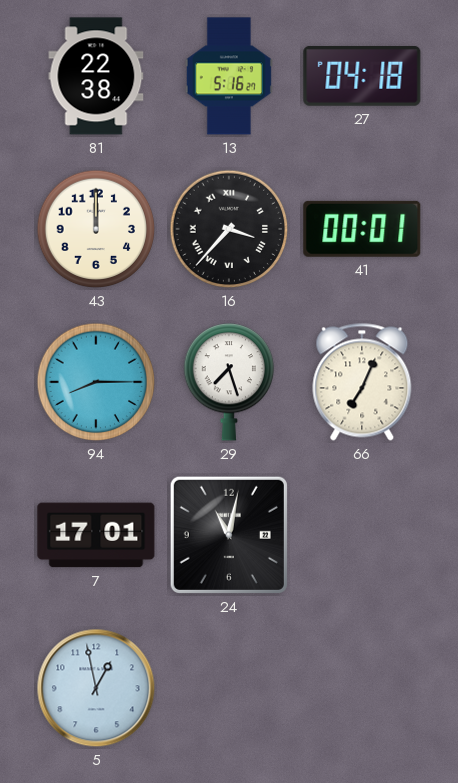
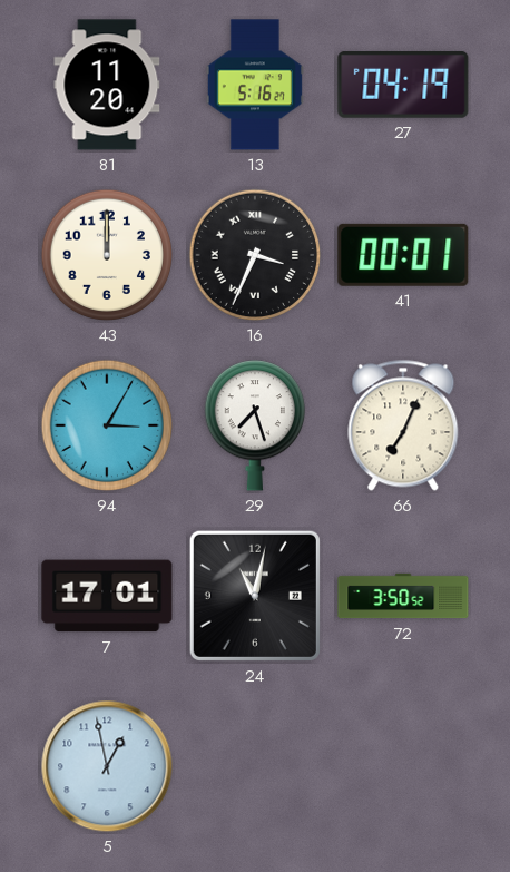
81: 22:38 -> 11:20 (107, 85)
27: 04:18 -> 04:19 (403, 86)
16: 3:37 -> 3:34 (255, 255)
94: 8:15 -> 3:05 (107, 425)
72: none -> 3:50 (403, 596)
